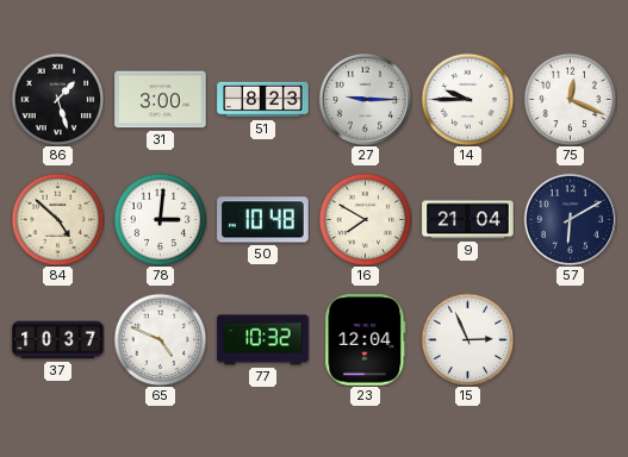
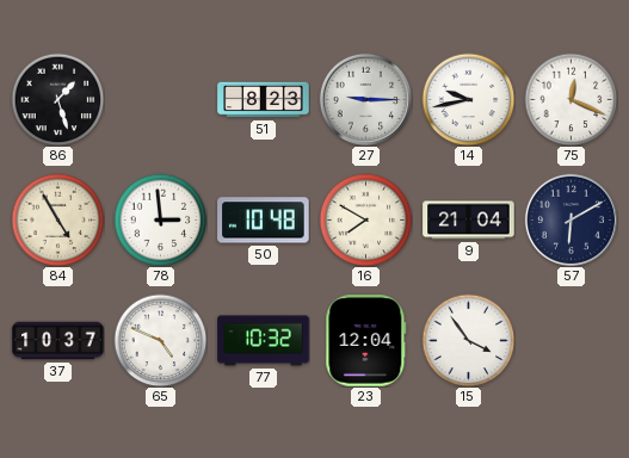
31: 3:00 -> none (161, 100)
14: 9:45 -> 9:43 (468, 99)
84: 4:52 -> 4:55 (57, 219)
78: 3:01 -> 2:59 (160, 219)
15: 2:56 -> 3:54 (468, 340)
